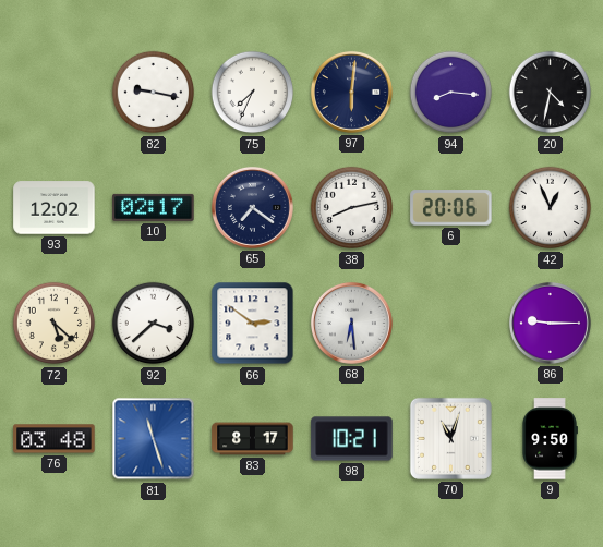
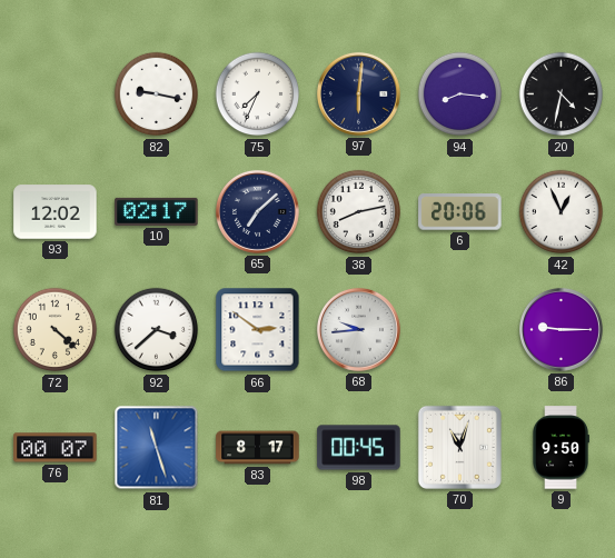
65: 7:21 -> 7:08 (257, 211)
72: 5:22 -> 4:22 (56, 330)
68: 6:29 -> 9:44 (358, 329)
76: 03:48 -> 00:07 (56, 448)
98: 10:21 -> 00:45 (359, 448)
